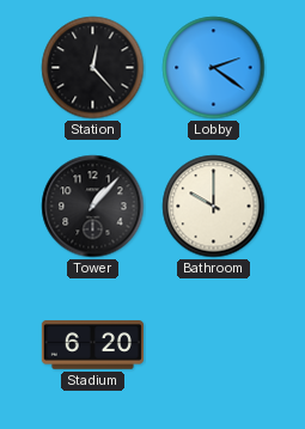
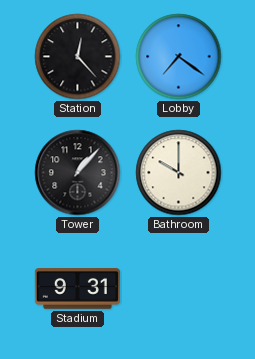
Lobby: 2:21 -> 7:21 (179, 57)
Stadium: 6:20 -> 9:31 (77, 289)
